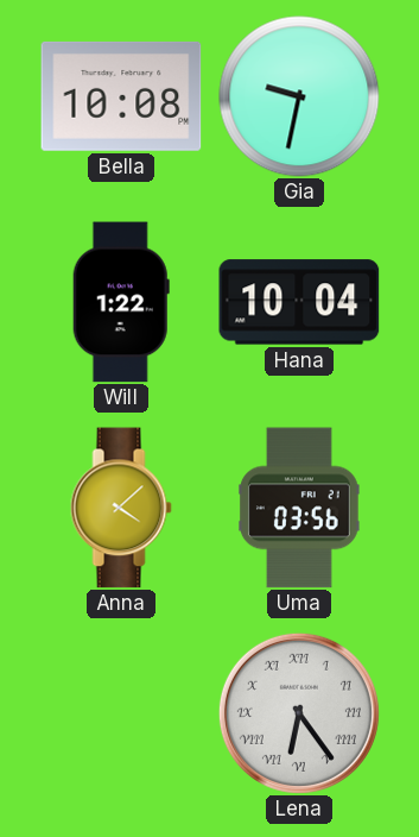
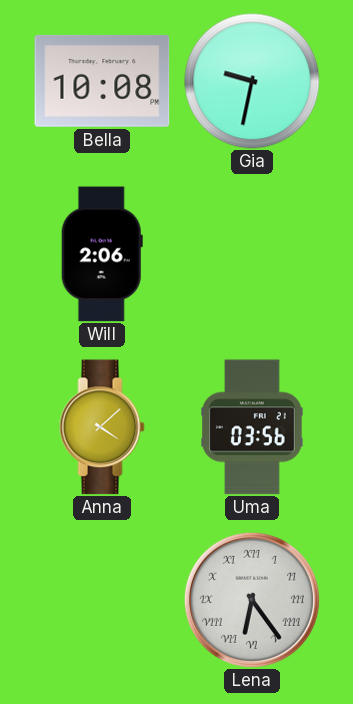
Will: 1:22 -> 2:06 (102, 254)
Hana: 10:04 -> none (299, 302)
